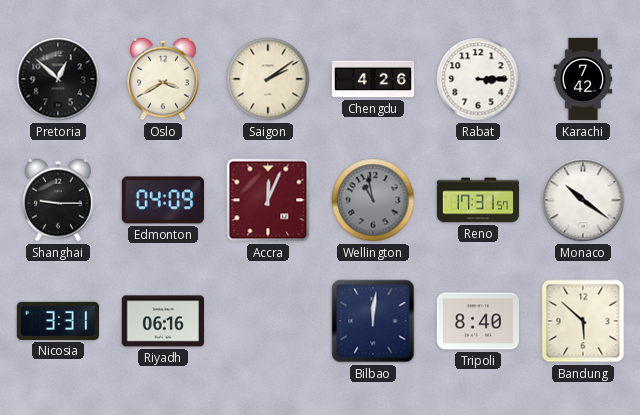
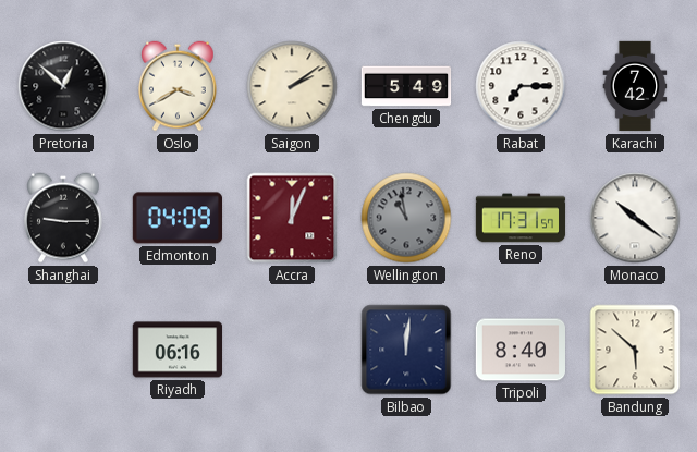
Chengdu: 4:26 -> 5:49 (406, 86)
Rabat: 3:15 -> 7:15 (521, 86)
Nicosia: 3:31 -> none (57, 321)
